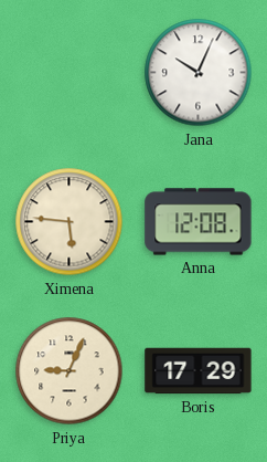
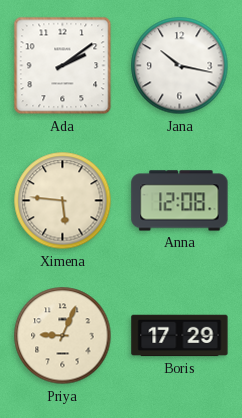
Ada: none -> 2:09 (63, 66)
Jana: 10:04 -> 10:17 (180, 66)
